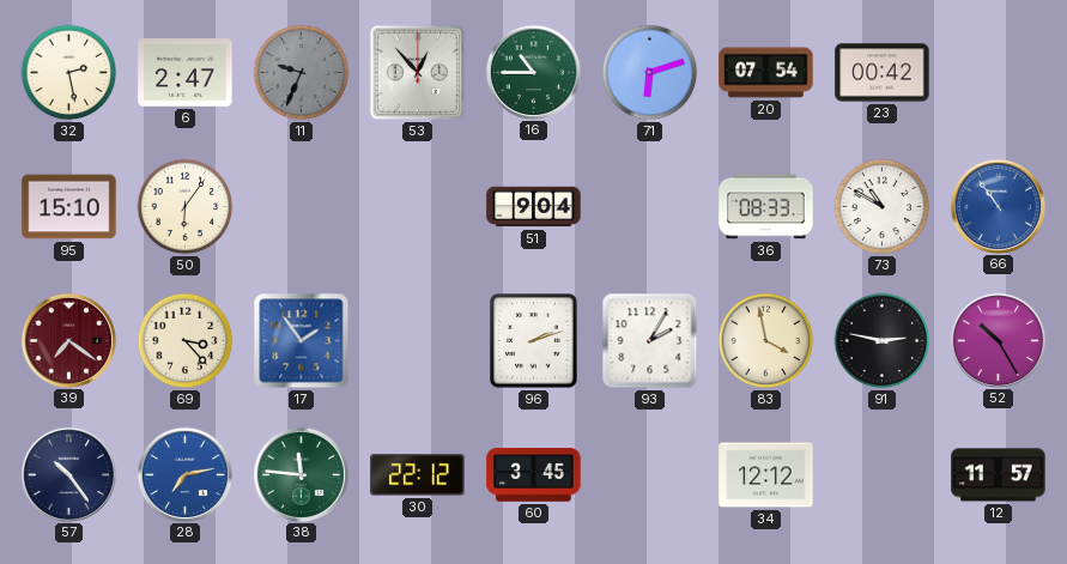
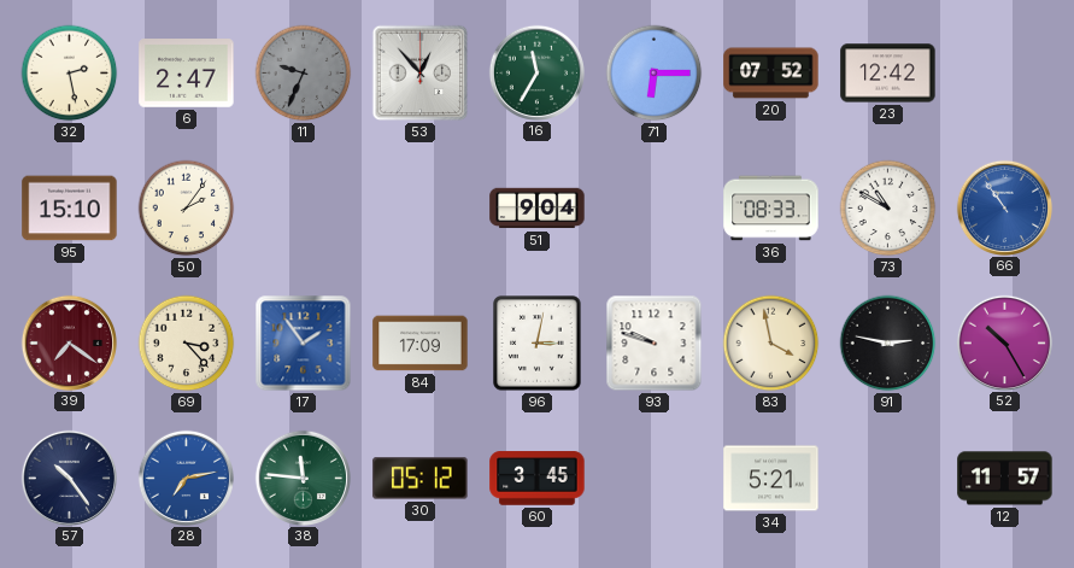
16: 10:45 -> 11:35 (536, 72)
71: 6:12 -> 6:15 (655, 74)
20: 07:54 -> 07:52 (771, 74)
23: 00:42 -> 12:42 (888, 74)
50: 6:06 -> 2:06 (187, 209)
84: none -> 17:09 (421, 344)
96: 2:12 -> 3:02 (538, 344)
93: 2:05 -> 9:48 (655, 344)
30: 22:12 -> 05:12 (421, 479)
34: 12:12 -> 5:21 (771, 479)
